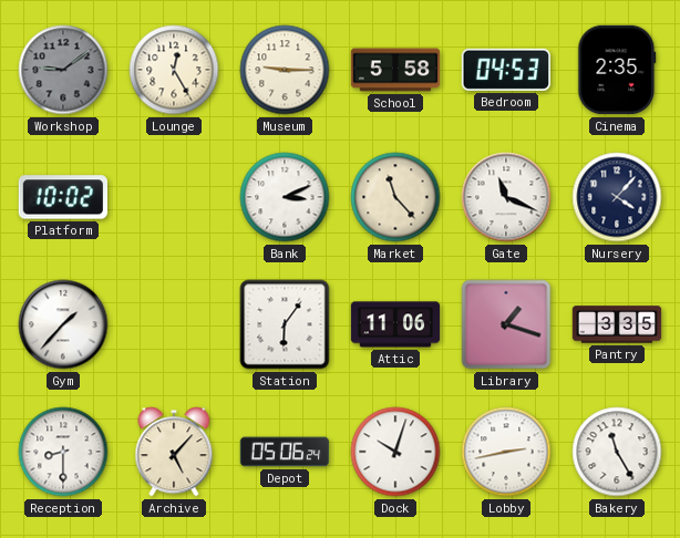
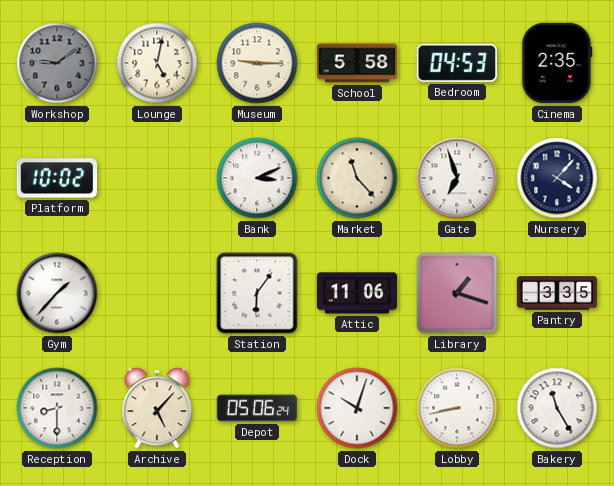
Lounge: 12:25 -> 5:02 (157, 63)
Gate: 11:19 -> 6:57 (457, 178)
Lobby: 2:43 -> 8:43 (457, 408)
